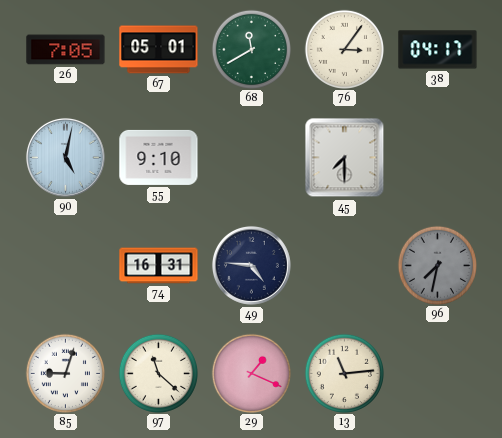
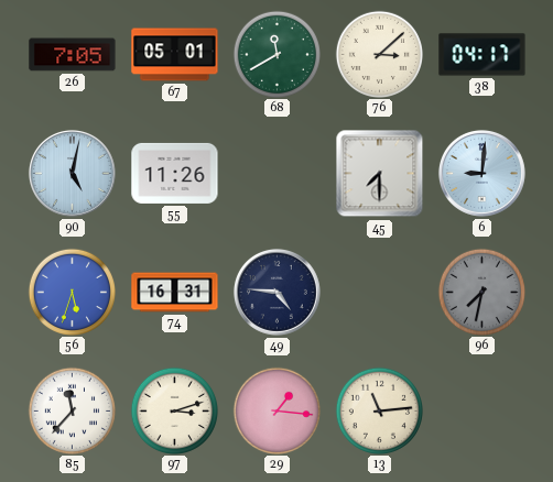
76: 3:06 -> 3:08 (379, 54)
55: 9:10 -> 11:26 (175, 173)
6: none -> 9:01 (481, 173)
56: none -> 5:33 (72, 292)
85: 9:03 -> 11:37 (72, 410)
97: 11:22 -> 3:12 (174, 410)
29: 1:19 -> 1:16 (276, 410)
